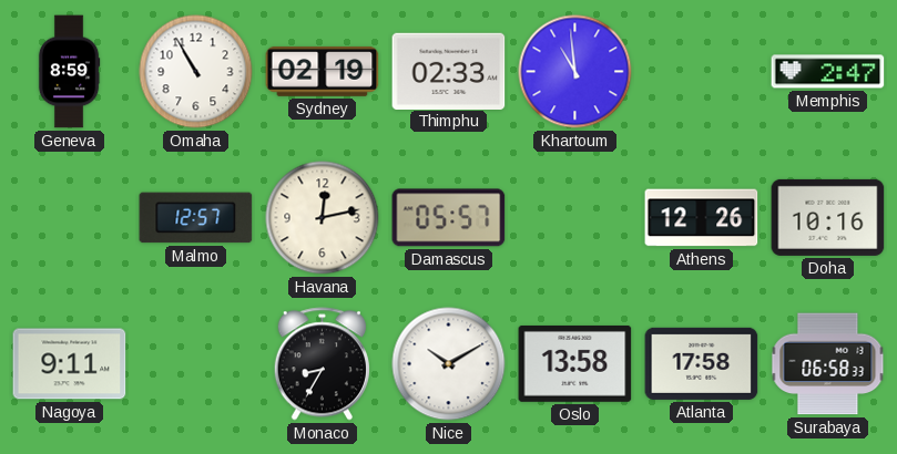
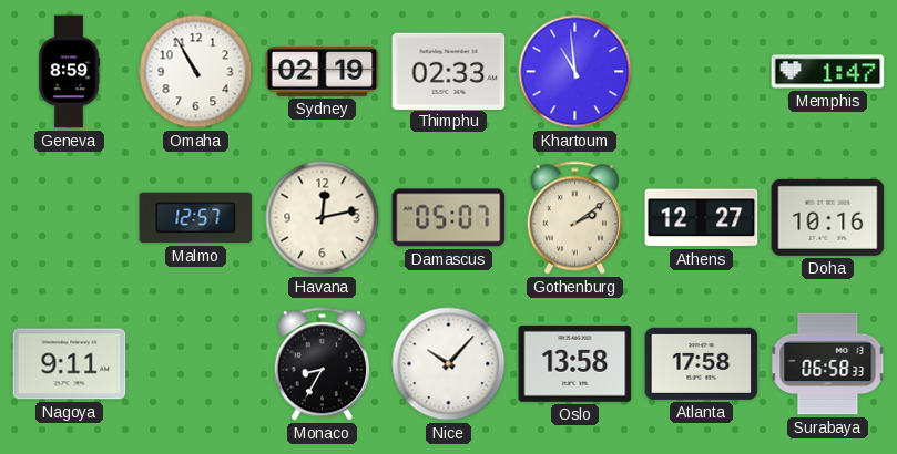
Memphis: 2:47 -> 1:47 (828, 72)
Damascus: 05:57 -> 05:07 (449, 218)
Gothenburg: none -> 2:09 (574, 218)
Athens: 12:26 -> 12:27 (702, 218)
Nice: 10:10 -> 10:07 (449, 364)
